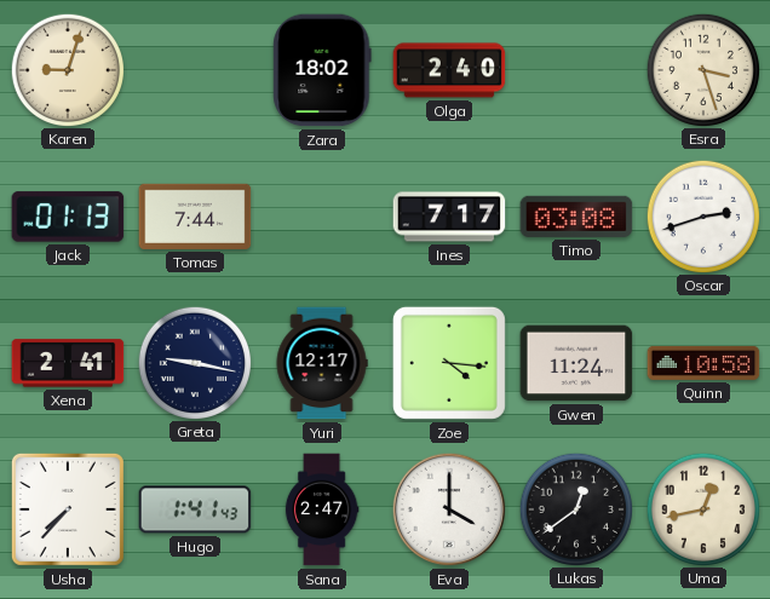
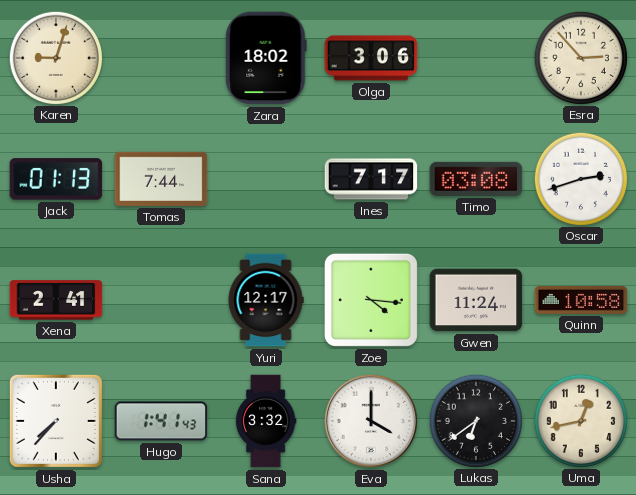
Olga: 2:40 -> 3:06 (371, 58)
Esra: 3:27 -> 2:53 (580, 57)
Greta: 9:17 -> none (194, 362)
Sana: 2:47 -> 3:32 (266, 421)
Lukas: 12:39 -> 6:39 (475, 420)
